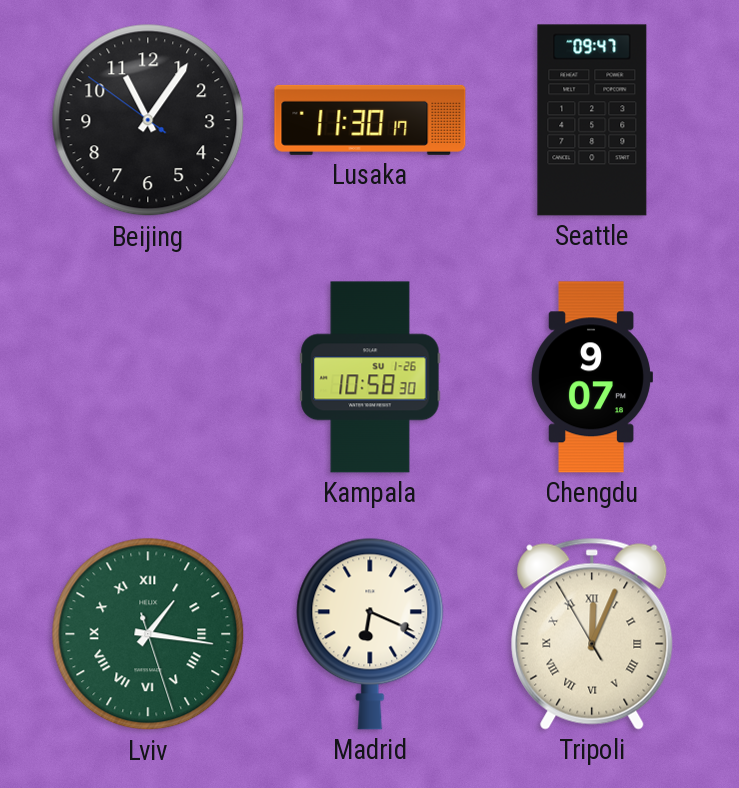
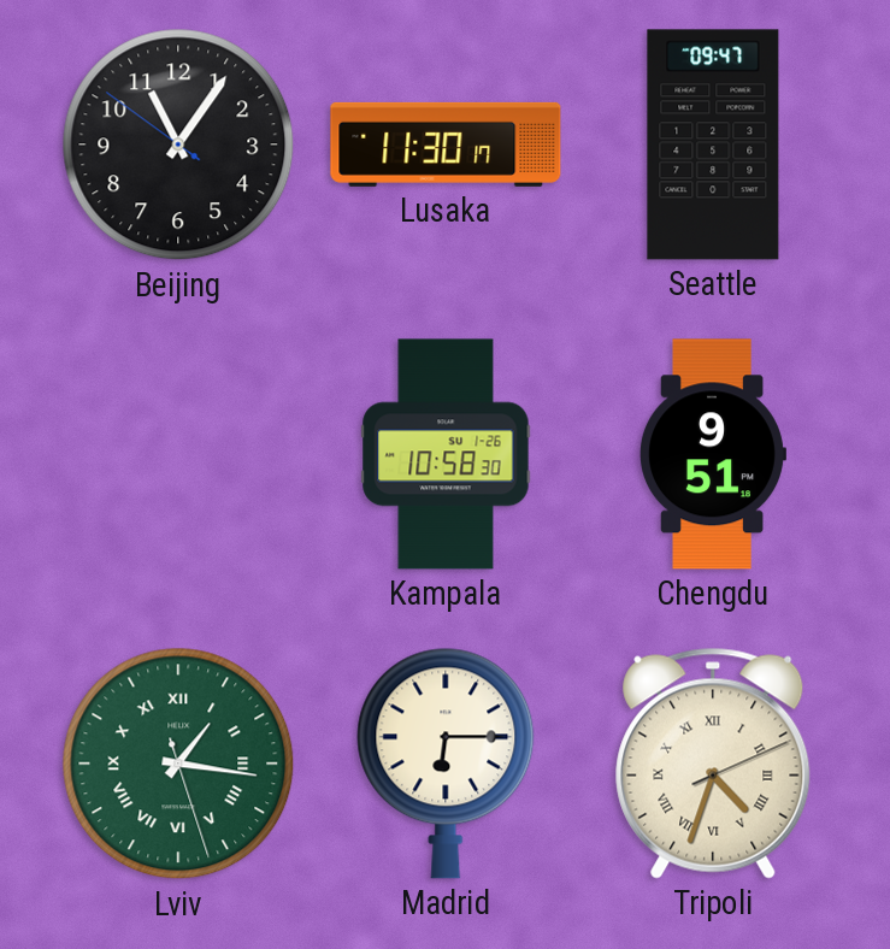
Chengdu: 9:07 -> 9:51 (712, 454)
Madrid: 6:19 -> 6:15 (446, 764)
Tripoli: 12:03 -> 4:33 (713, 764)
